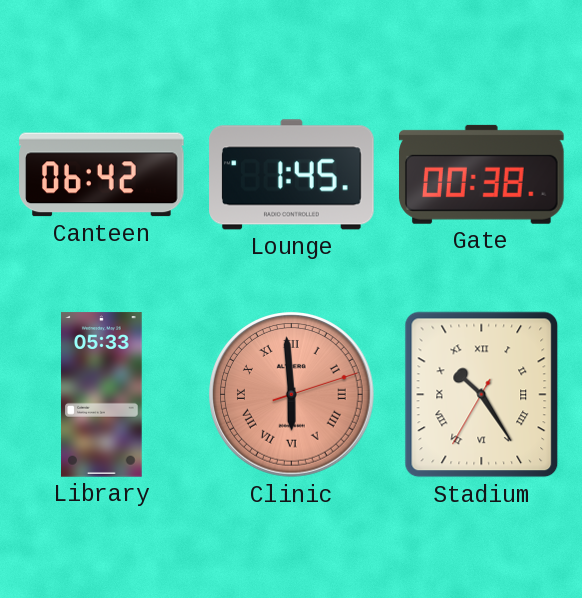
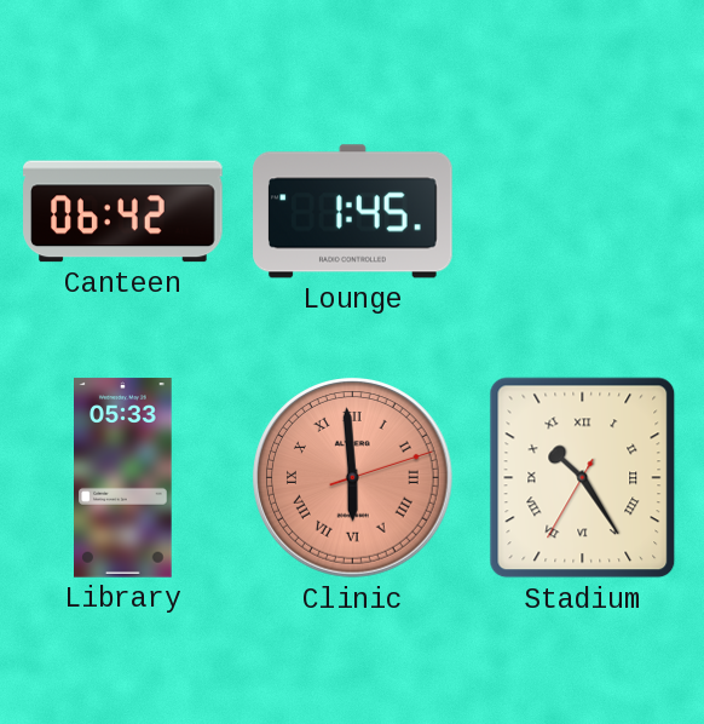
Gate: 00:38 -> none (482, 174)
